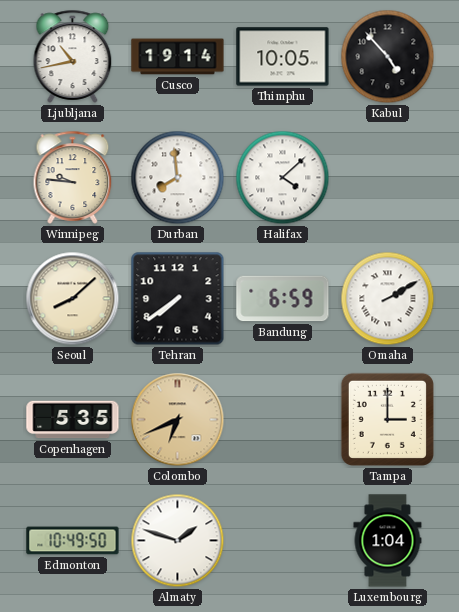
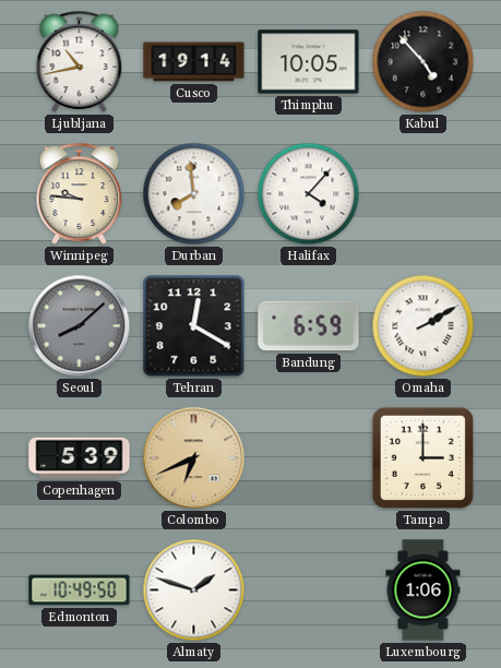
Halifax: 4:08 -> 4:07 (309, 194)
Seoul dial: cream -> grey (80, 326)
Tehran: 7:39 -> 12:20 (194, 326)
Copenhagen: 5:35 -> 5:39 (80, 458)
Luxembourg: 1:04 -> 1:06 (424, 591)
